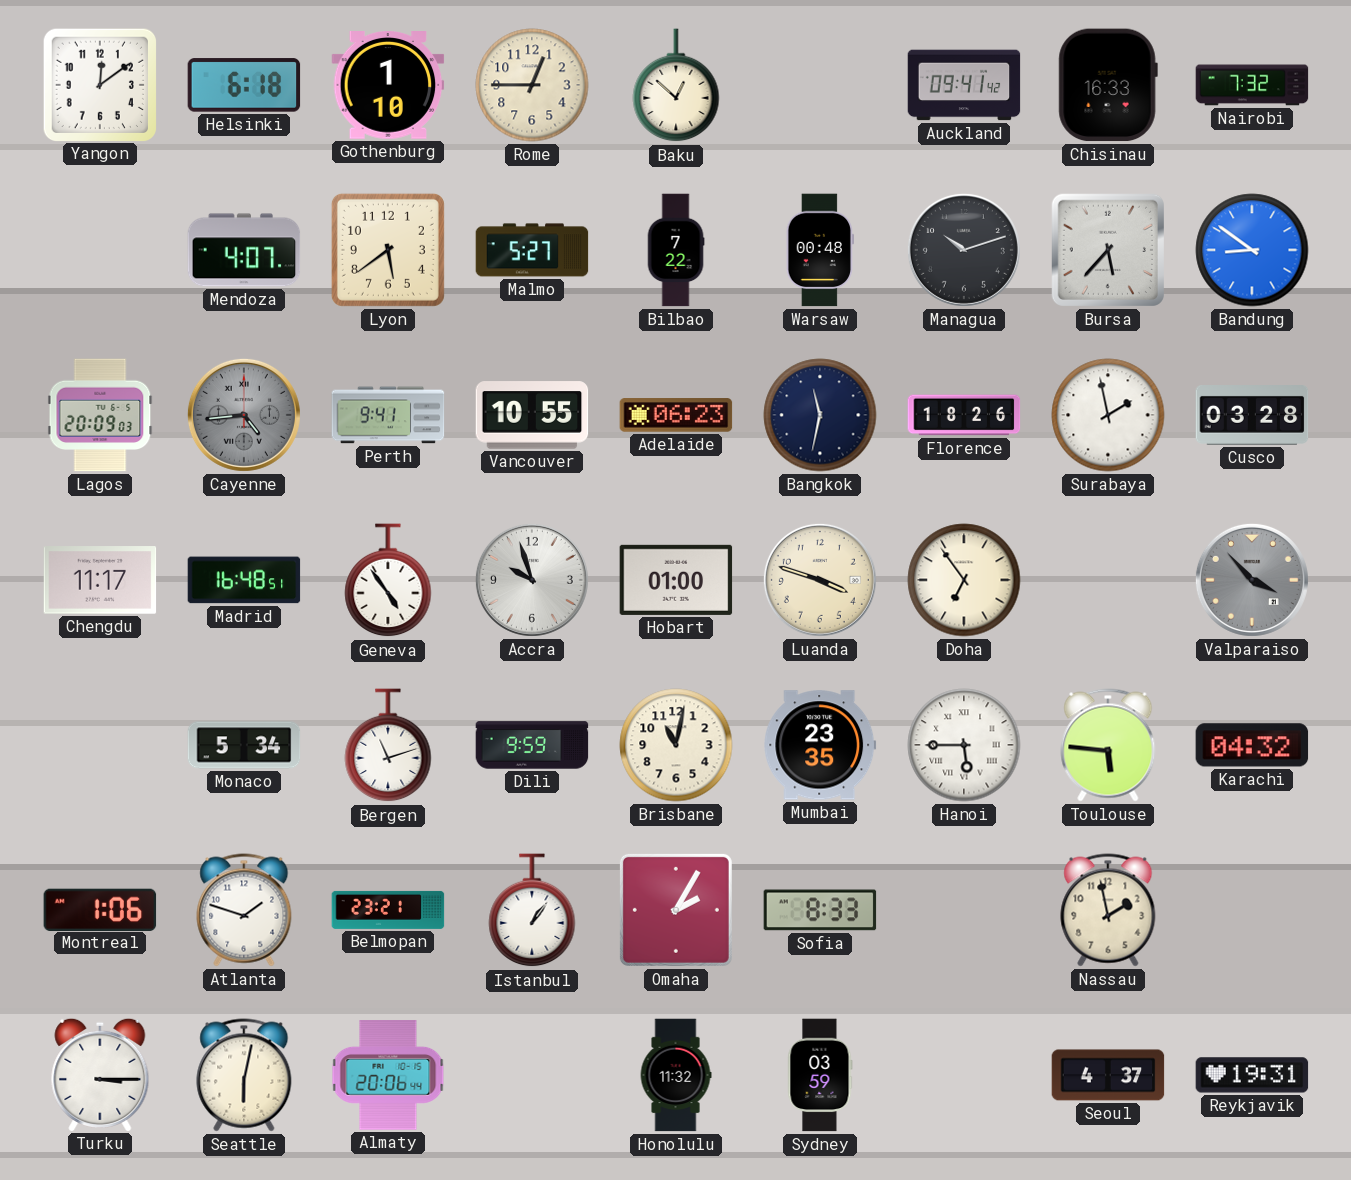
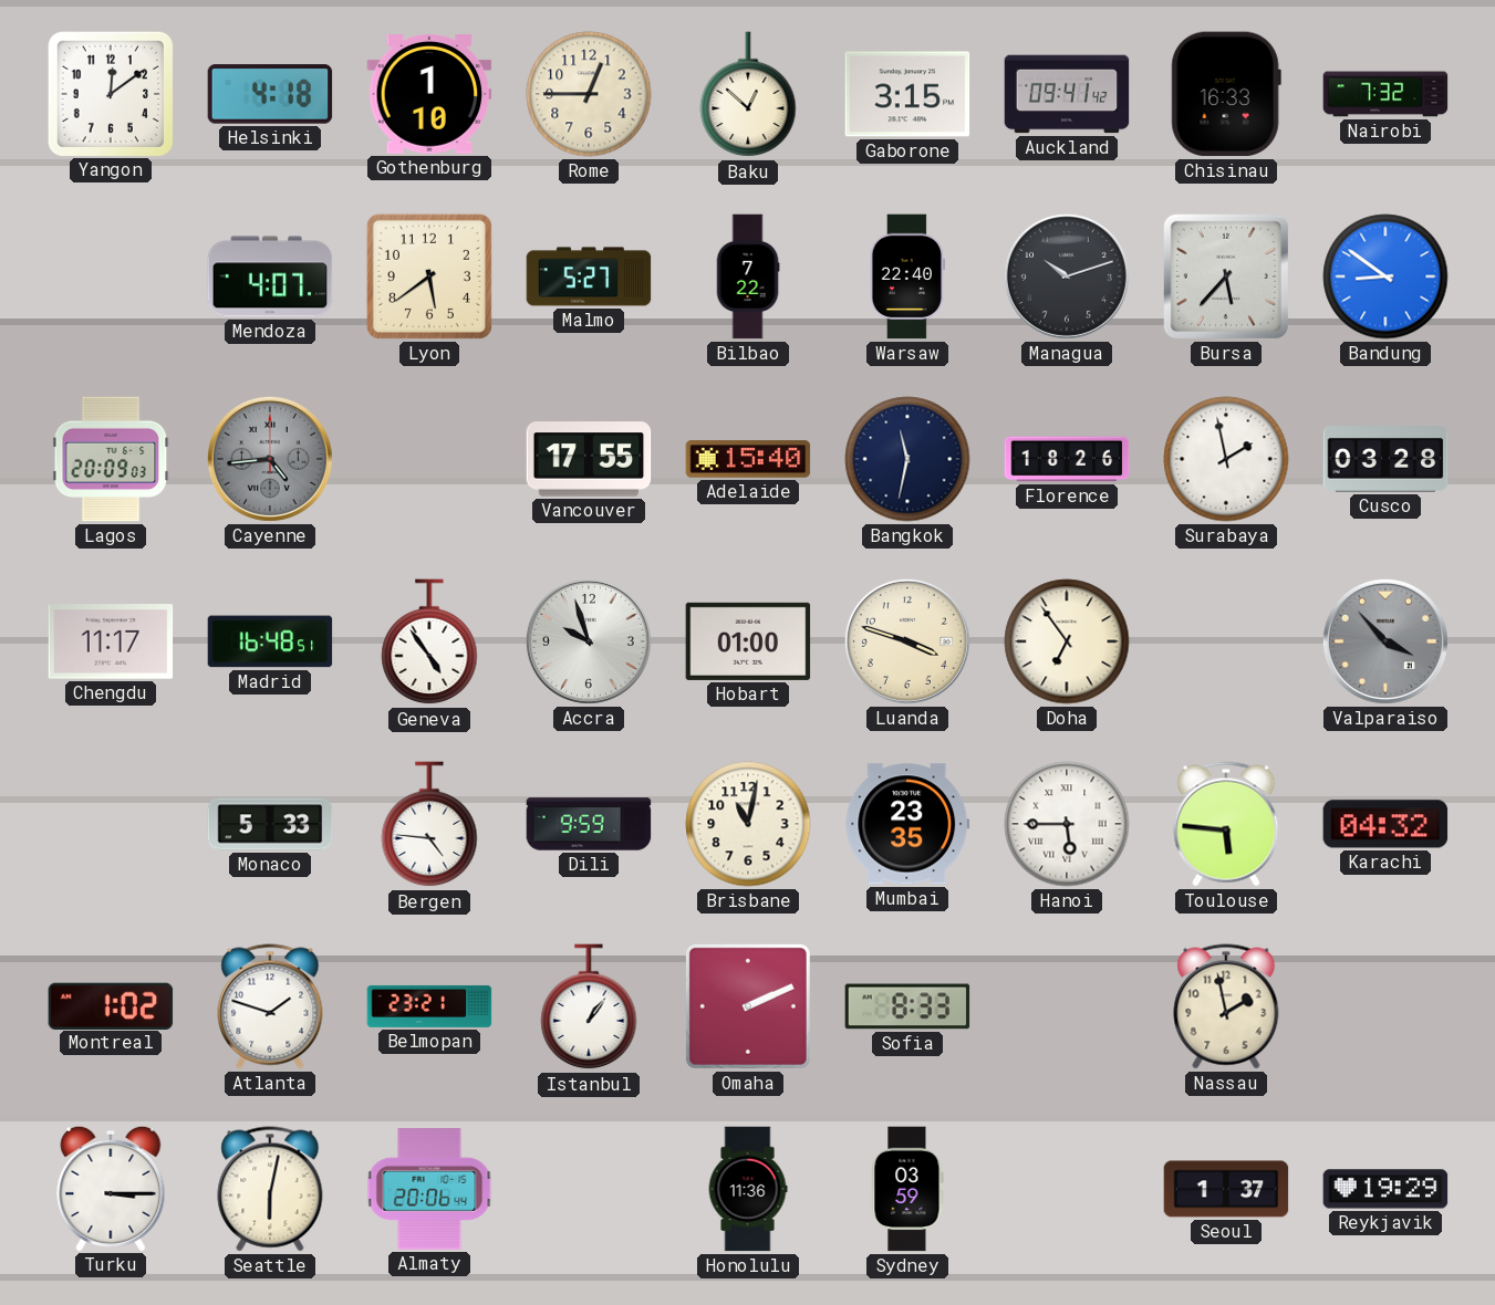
Helsinki: 6:18 -> 4:18 (270, 94)
Gaborone: none -> 3:15 (907, 94)
Warsaw: 00:48 -> 22:40 (906, 276)
Perth: 9:41 -> none (388, 415)
Vancouver: 10:55 -> 17:55 (589, 459)
Adelaide: 06:23 -> 15:40 (748, 459)
Monaco: 5:34 -> 5:33 (270, 824)
Bergen: 11:12 -> 4:46 (429, 825)
Montreal: 1:06 -> 1:02 (111, 1005)
Omaha: 2:05 -> 2:11 (748, 1006)
Honolulu: 11:32 -> 11:36 (748, 1189)
Seoul: 4:37 -> 1:37 (1226, 1189)
Reykjavik: 19:31 -> 19:29 (1385, 1189)
